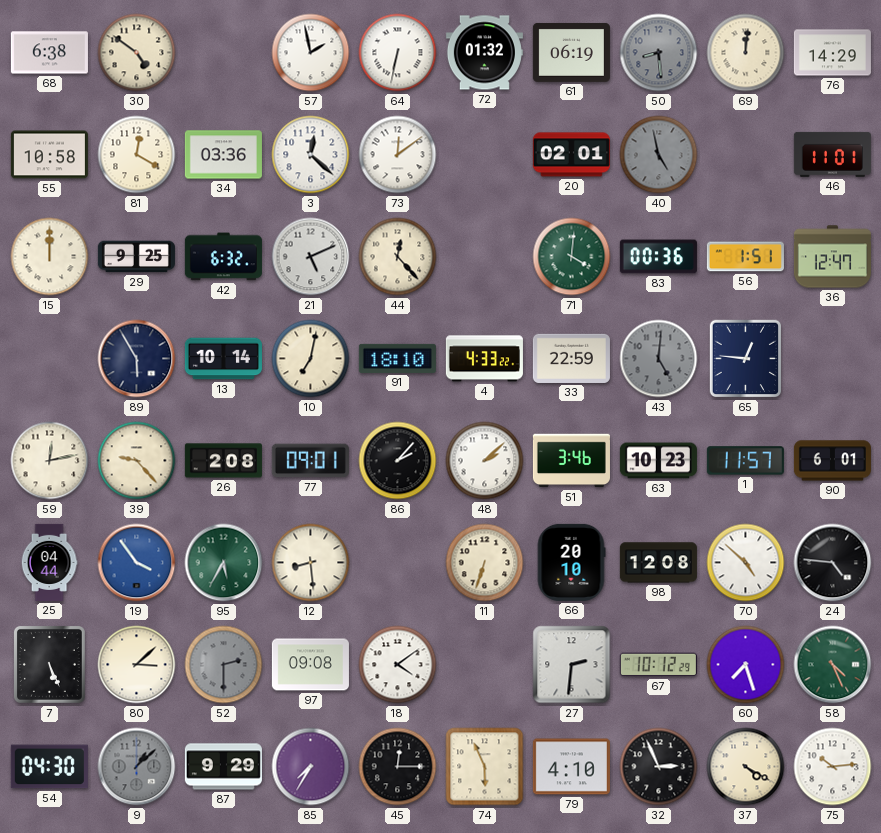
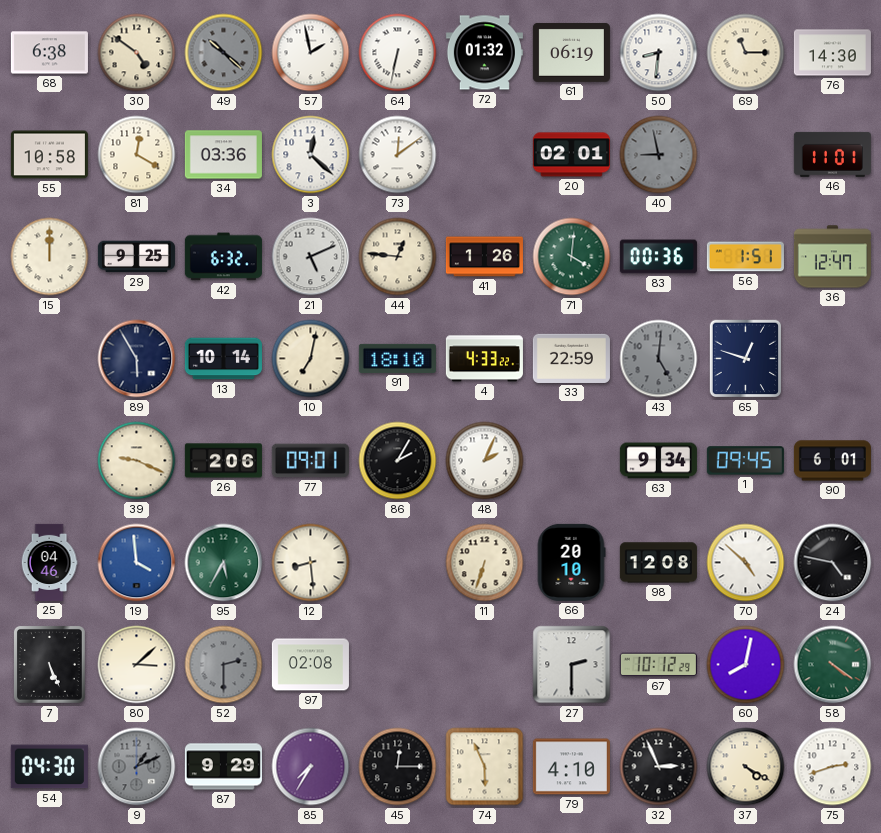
49: none -> 10:22 (224, 53)
50: 8:29 -> 8:31 (659, 53)
50 dial: grey -> white (659, 53)
69: 12:01 -> 11:15 (746, 53)
76: 14:29 -> 14:30 (832, 53)
40: 4:58 -> 8:58 (659, 155)
44: 12:23 -> 12:46 (398, 257)
41: none -> 1:26 (484, 257)
65: 12:46 -> 12:48 (746, 359)
59: 12:13 -> none (50, 461)
39: 9:23 -> 9:19 (137, 461)
26: 2:08 -> 2:06 (223, 461)
86: 2:07 -> 2:05 (398, 461)
48: 2:08 -> 2:04 (485, 461)
51: 3:46 -> none (571, 461)
63: 10:23 -> 9:34 (658, 461)
1: 11:57 -> 09:45 (745, 461)
25: 04:44 -> 04:46 (49, 562)
19: 3:54 -> 3:59 (137, 563)
24: 4:46 -> 4:47 (833, 563)
97: 09:08 -> 02:08 (310, 665)
18: 4:09 -> none (398, 665)
27: 2:31 -> 2:30 (572, 665)
60: 7:27 -> 8:02 (746, 665)
58: 4:26 -> 4:21 (833, 665)
9: 1:08 -> 1:11 (137, 767)
75: 10:14 -> 2:42 (833, 767)
